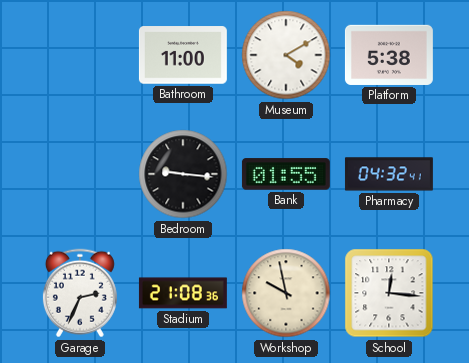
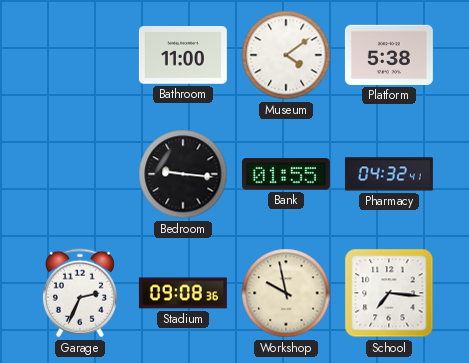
Museum: 4:10 -> 4:09 (286, 55)
Stadium: 21:08 -> 09:08 (183, 293)
School: 12:16 -> 7:16 (389, 293)
